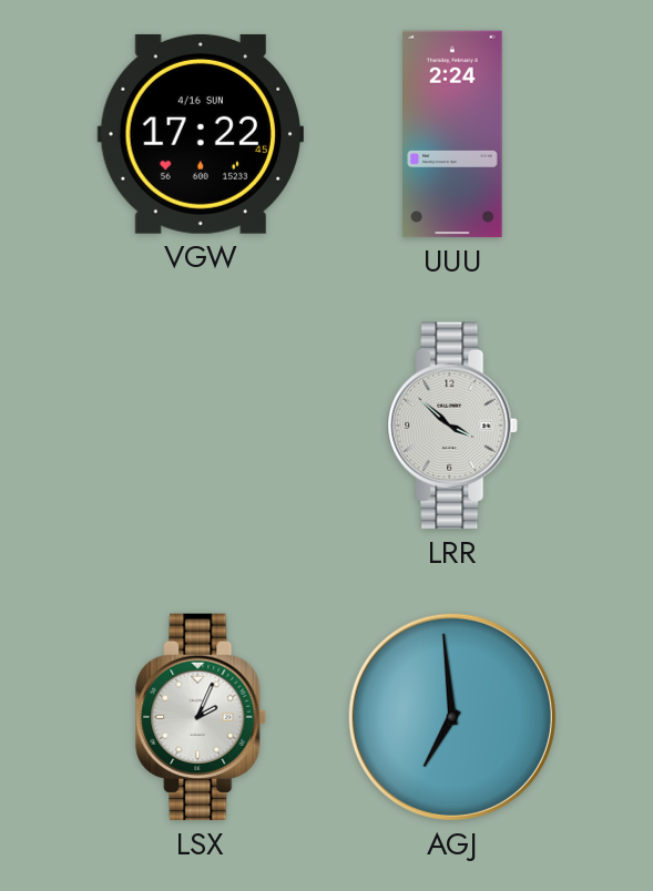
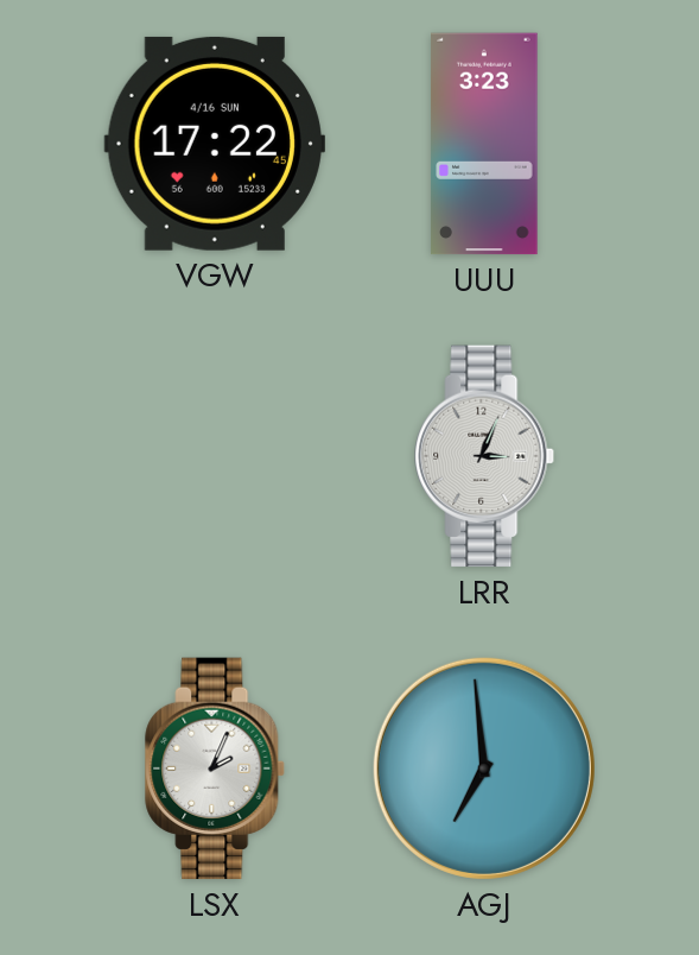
UUU: 2:24 -> 3:23 (484, 144)
LRR: 3:52 -> 3:04 (485, 456)
